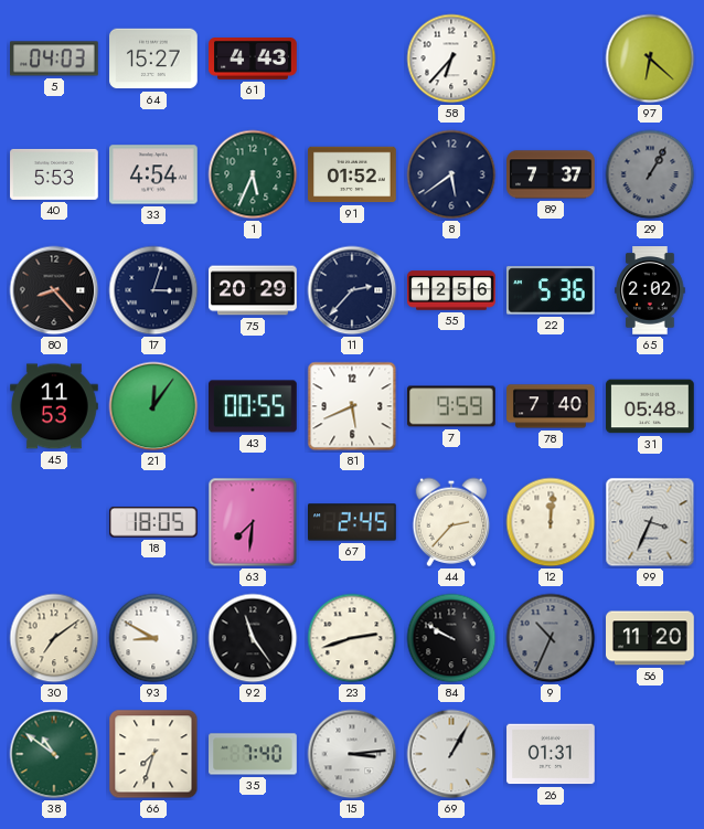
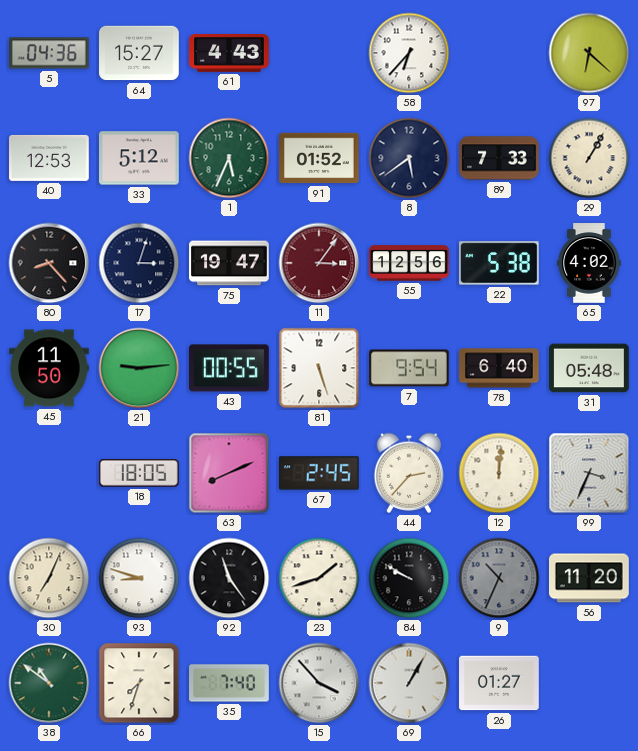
5: 04:03 -> 04:36 (50, 53)
40: 5:53 -> 12:53 (49, 158)
33: 4:54 -> 5:12 (140, 158)
89: 7:37 -> 7:33 (499, 158)
29 dial: grey -> cream (589, 158)
75: 20:29 -> 19:47 (229, 263)
11: 2:37 -> 3:06 (319, 263)
11 dial: navy -> burgundy (319, 263)
22: 5:36 -> 5:38 (500, 263)
65: 2:02 -> 4:02 (589, 263)
45: 11:53 -> 11:50 (49, 368)
21: 12:06 -> 9:14 (139, 368)
81: 5:41 -> 5:27 (319, 368)
7: 9:59 -> 9:54 (409, 368)
78: 7:40 -> 6:40 (499, 368)
63: 7:31 -> 8:11 (229, 473)
30: 7:09 -> 7:04 (49, 578)
93: 8:50 -> 8:48 (139, 578)
23: 2:42 -> 1:42 (319, 578)
15: 3:14 -> 3:53 (319, 683)
26: 01:31 -> 01:27 (499, 683)
